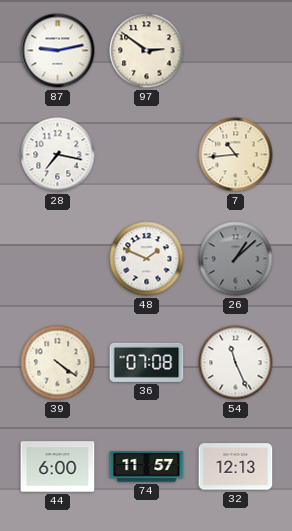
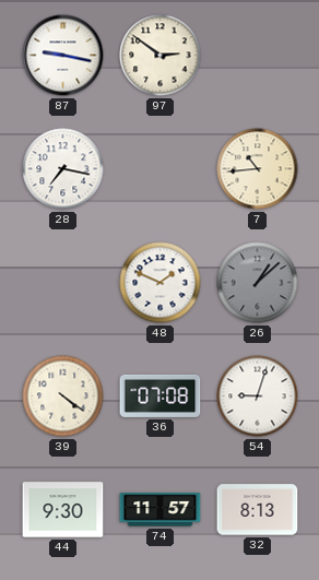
87: 9:13 -> 9:17 (63, 56)
54: 11:26 -> 9:03 (258, 396)
44: 6:00 -> 9:30 (63, 510)
32: 12:13 -> 8:13 (258, 510)
